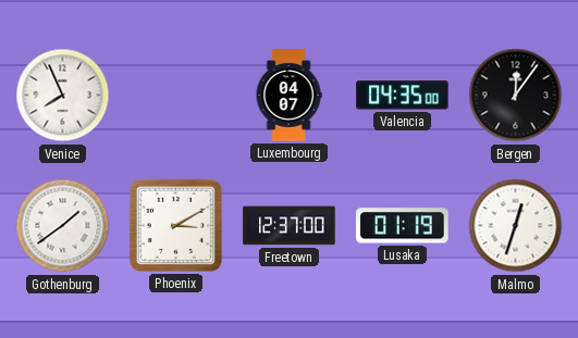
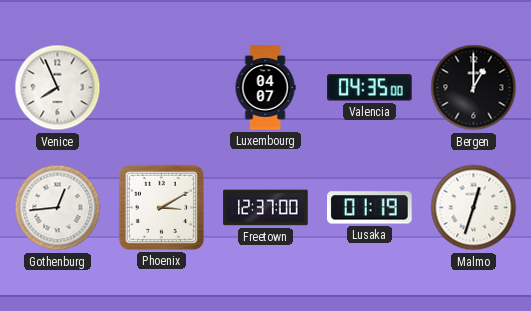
Bergen: 12:06 -> 1:00 (474, 88)
Gothenburg: 1:39 -> 12:44 (58, 208)
